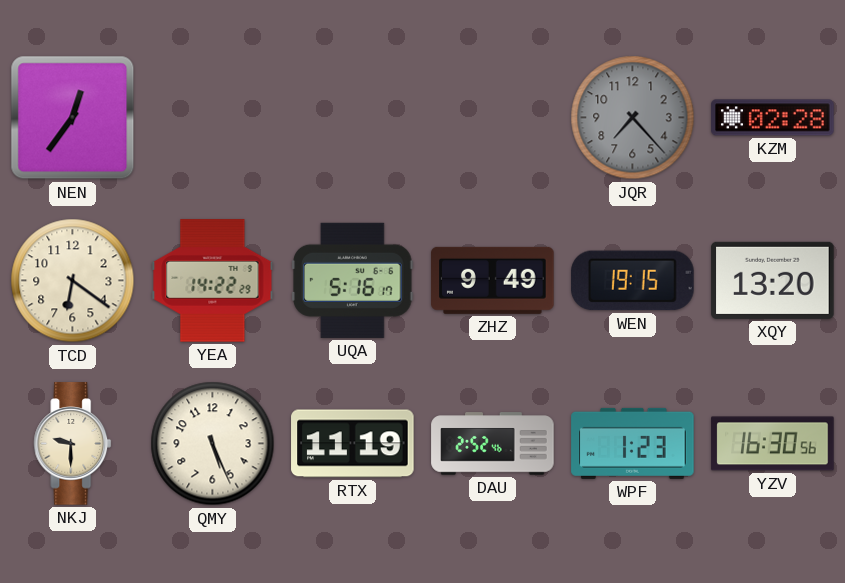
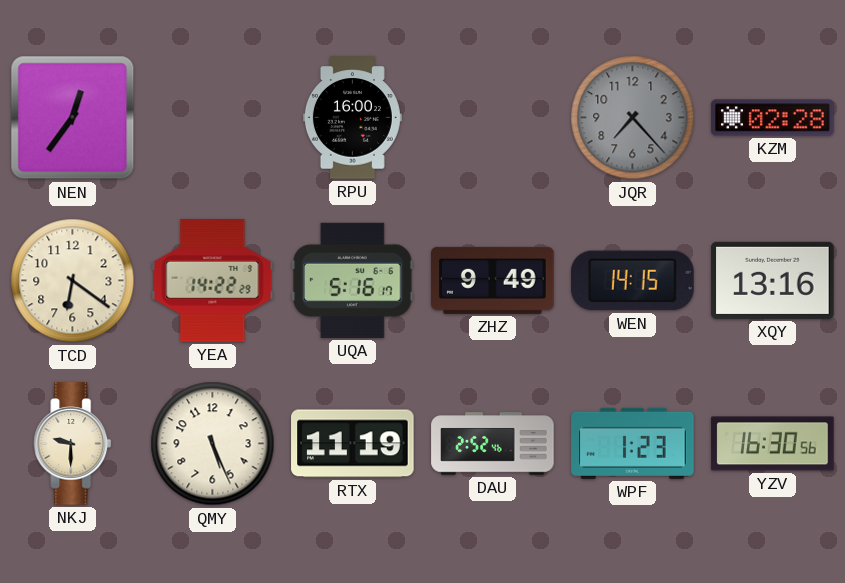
RPU: none -> 16:00 (352, 118)
WEN: 19:15 -> 14:15 (633, 281)
XQY: 13:20 -> 13:16 (773, 280)
